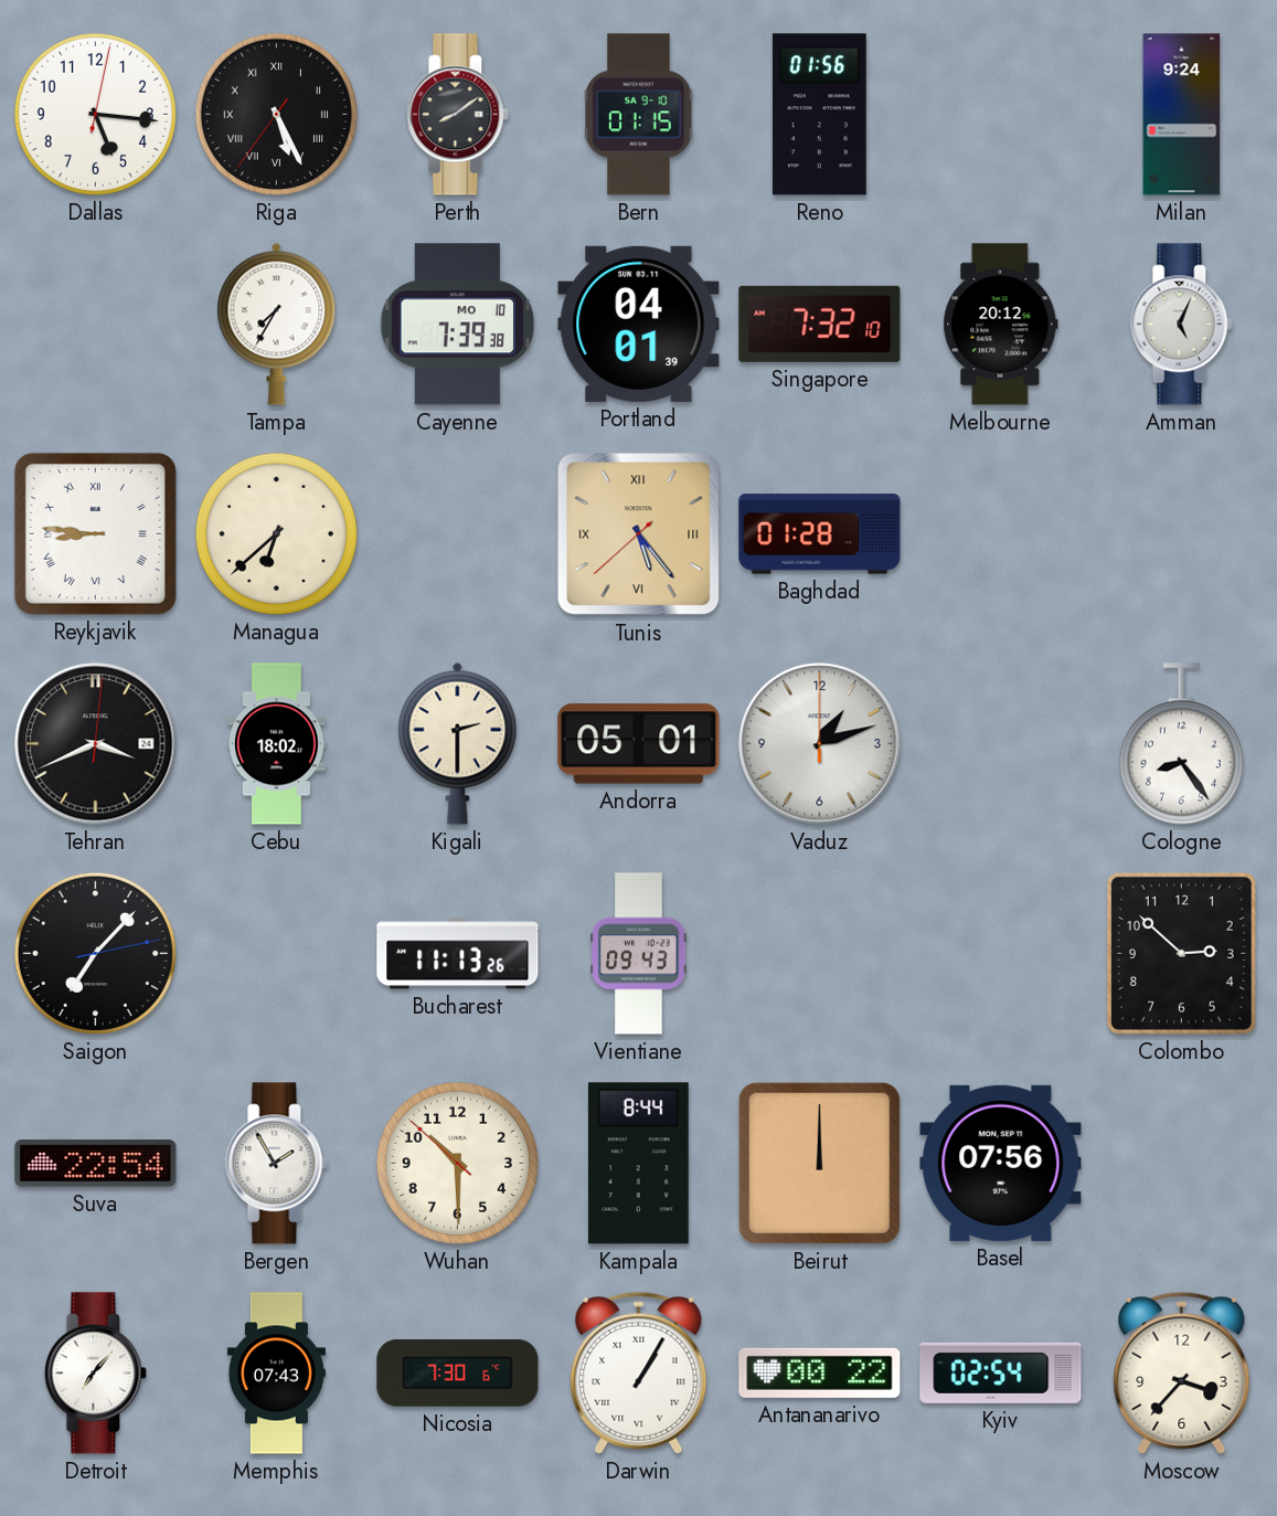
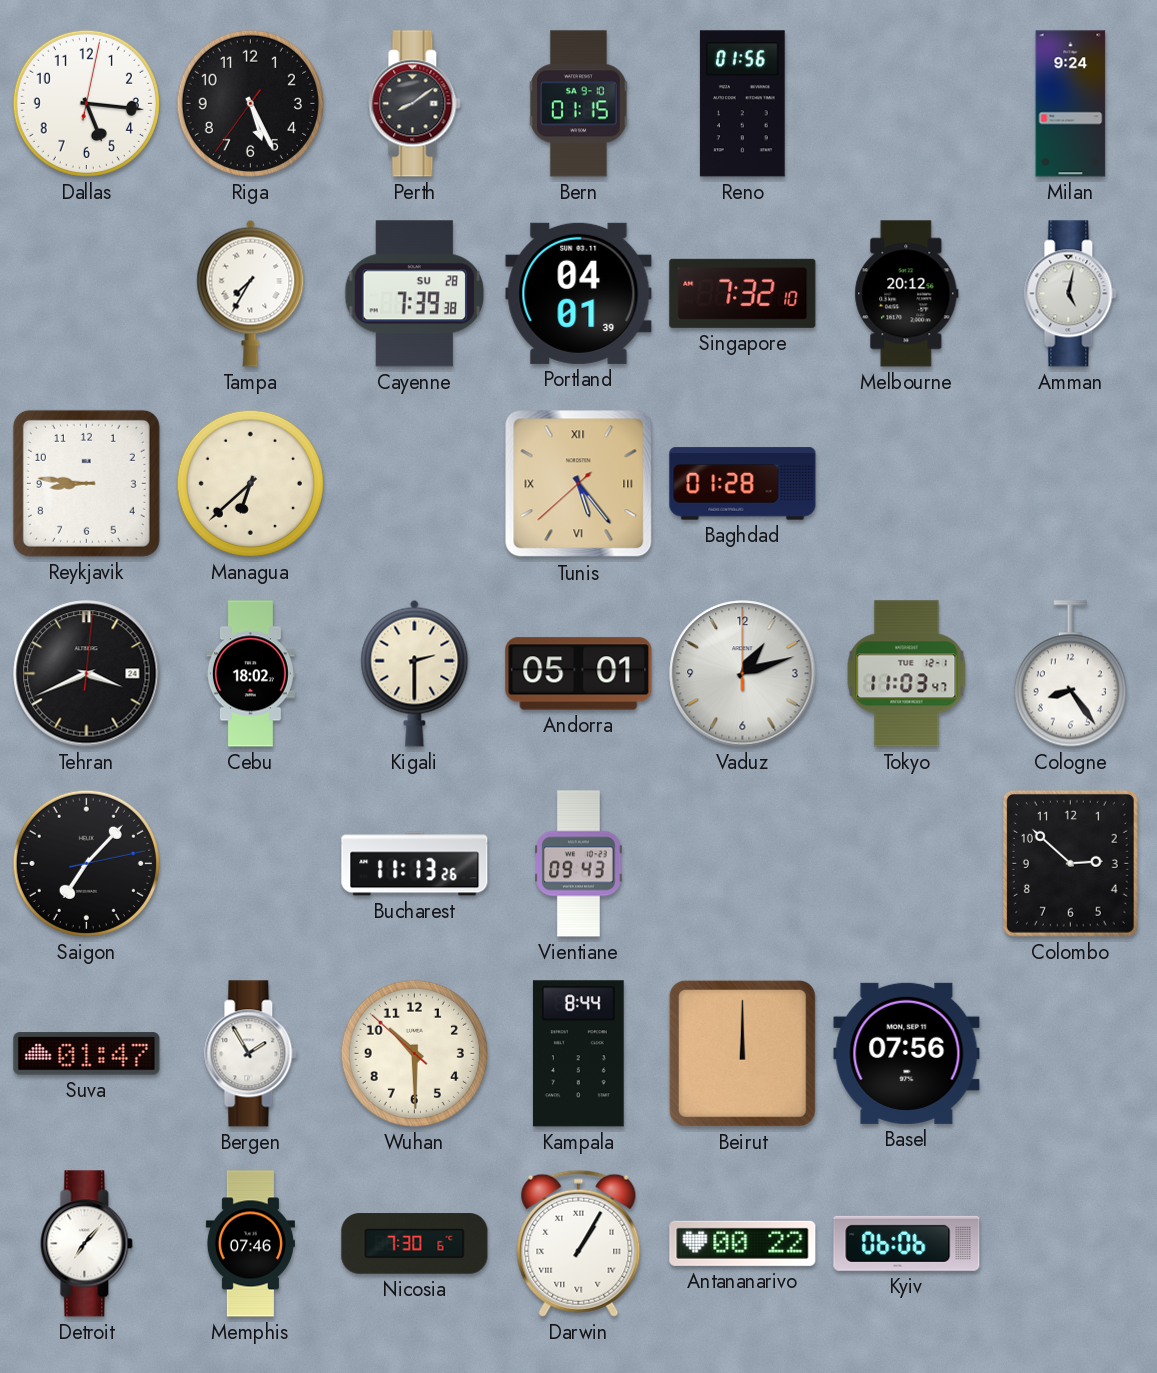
Riga numerals: Roman -> Arabic (250, 103)
Cayenne date: MO 10 -> SU 28 (415, 294)
Amman: 5:04 -> 5:02 (1071, 294)
Reykjavik numerals: Roman -> Arabic (86, 483)
Tokyo: none -> 11:03 (907, 674)
Suva: 22:54 -> 01:47 (87, 1054)
Memphis: 07:43 -> 07:46 (250, 1244)
Kyiv: 02:54 -> 06:06 (907, 1243)
Moscow: 3:37 -> none (1182, 1372)
